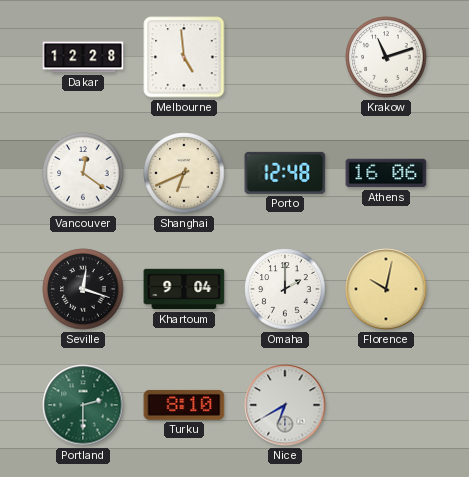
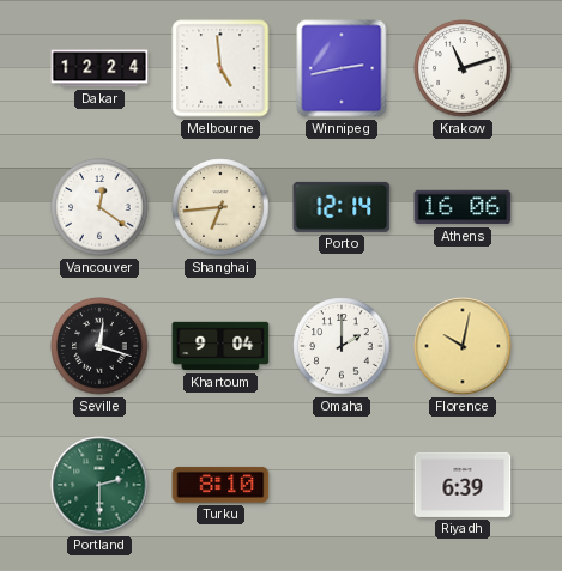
Dakar: 12:28 -> 12:24 (99, 68)
Winnipeg: none -> 2:43 (342, 68)
Shanghai: 6:41 -> 6:44 (220, 207)
Porto: 12:48 -> 12:14 (342, 207)
Nice: 6:40 -> none (285, 405)
Riyadh: none -> 6:39 (463, 485)
